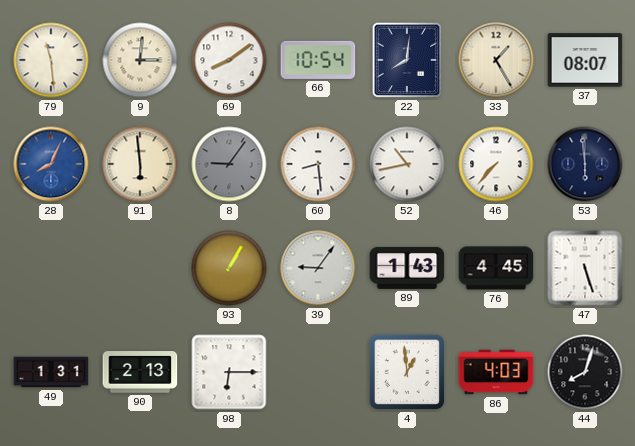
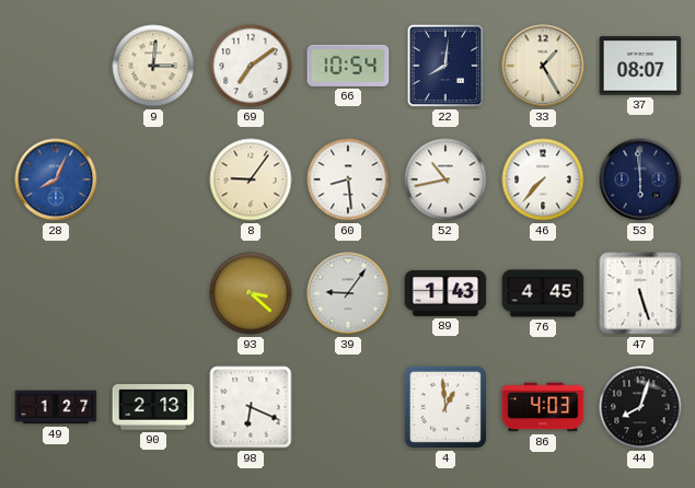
79: 11:29 -> none (51, 60)
69: 8:09 -> 7:09 (251, 66)
91: 5:59 -> none (140, 164)
8 dial: grey -> cream (251, 179)
93: 1:05 -> 3:22 (251, 293)
49: 1:31 -> 1:27 (56, 407)
98: 6:15 -> 6:19 (251, 407)
